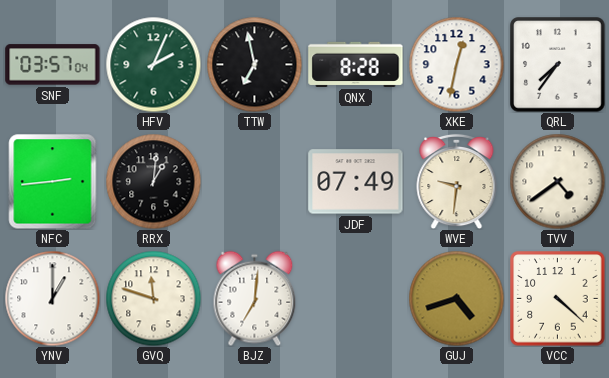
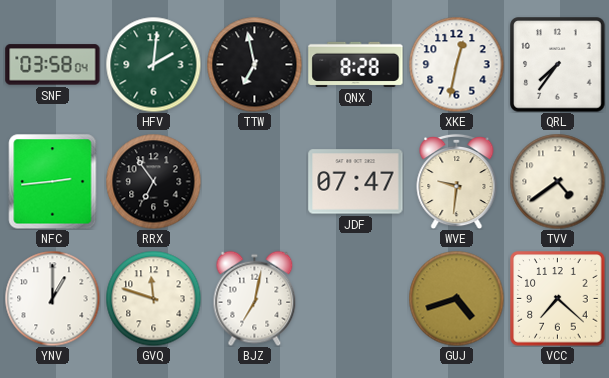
SNF: 03:57 -> 03:58 (53, 65)
HFV: 2:04 -> 2:01 (153, 64)
RRX: 1:01 -> 6:54 (153, 181)
JDF: 07:49 -> 07:47 (356, 182)
BJZ: 7:01 -> 7:02 (255, 298)
VCC: 4:22 -> 7:22 (558, 299)
